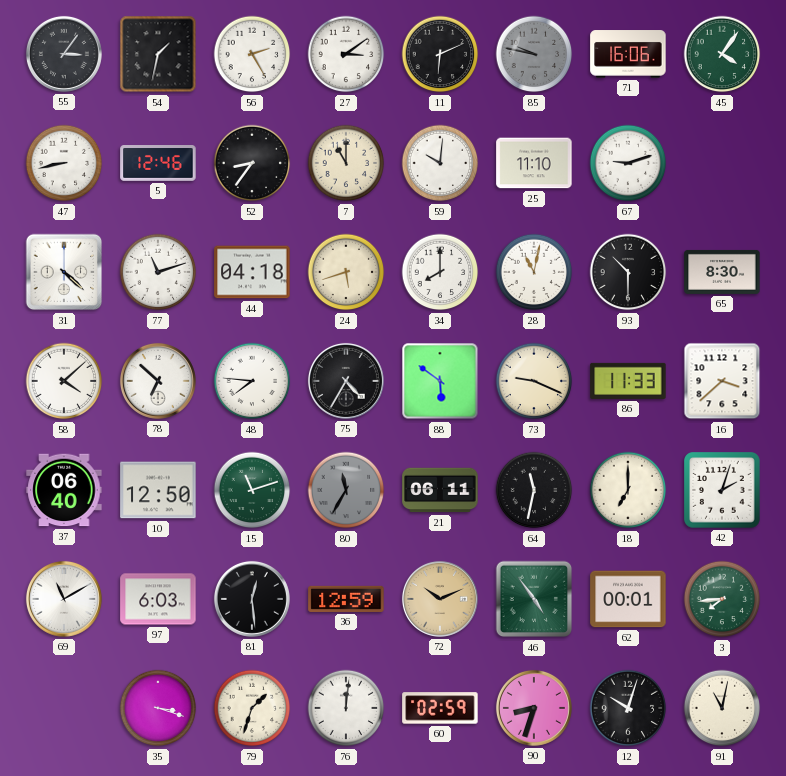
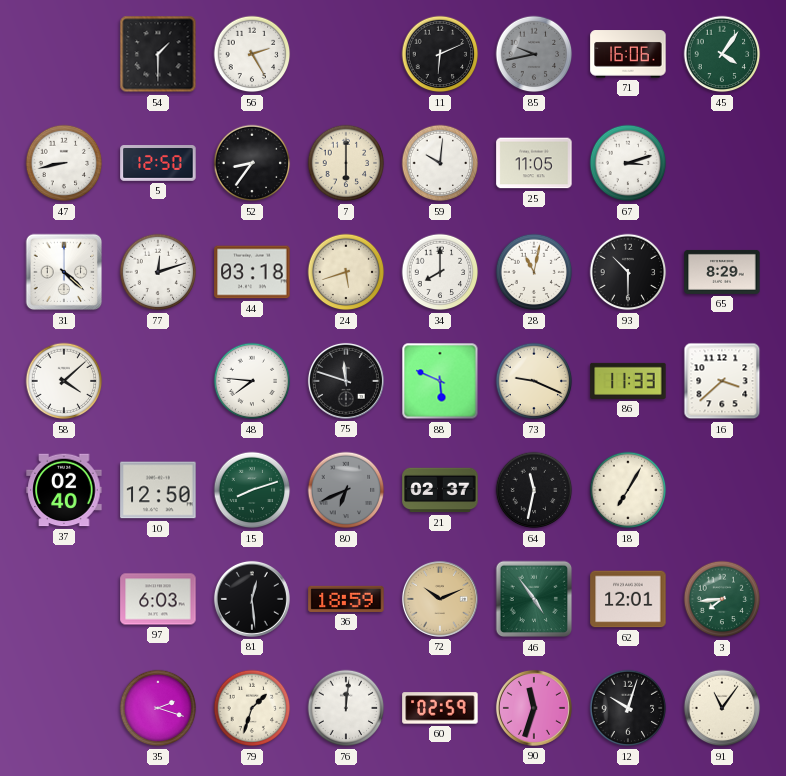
55: 3:06 -> none (64, 54)
54: 1:32 -> 1:30 (158, 54)
27: 3:09 -> none (346, 54)
85: 9:47 -> 9:43 (534, 54)
5: 12:46 -> 12:50 (158, 164)
7: 11:00 -> 6:00 (346, 163)
25: 11:10 -> 11:05 (534, 163)
67: 9:12 -> 3:12 (628, 163)
77: 11:12 -> 12:12 (158, 272)
44: 04:18 -> 03:18 (252, 272)
65: 8:30 -> 8:29 (722, 272)
78: 6:52 -> none (158, 381)
75: 4:35 -> 11:48 (346, 381)
88: 5:51 -> 5:49 (440, 381)
37: 06:40 -> 02:40 (64, 490)
15: 11:12 -> 8:12 (252, 490)
80: 11:35 -> 6:41 (346, 490)
21: 06:11 -> 02:37 (440, 490)
18: 7:00 -> 7:05 (628, 490)
42: 2:03 -> none (723, 491)
69: 11:10 -> none (64, 599)
36: 12:59 -> 18:59 (346, 599)
62: 00:01 -> 12:01 (628, 599)
35: 3:18 -> 2:18 (158, 708)
90: 8:33 -> 11:33 (534, 708)
91: 11:02 -> 11:06 (722, 708)
